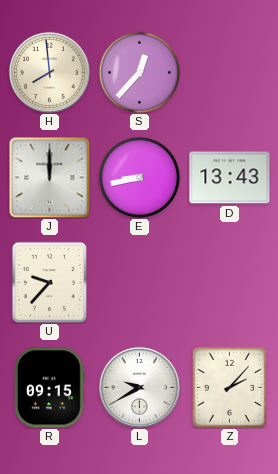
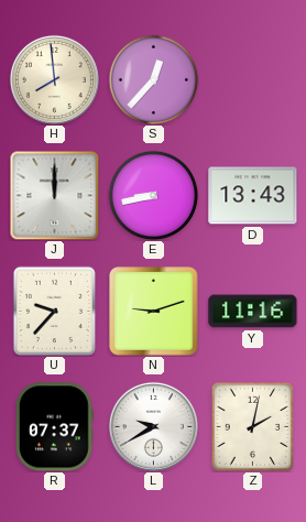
N: none -> 9:12 (154, 312)
Y: none -> 11:16 (253, 312)
R: 09:15 -> 07:37 (55, 427)
Z: 2:07 -> 2:02 (252, 426)
